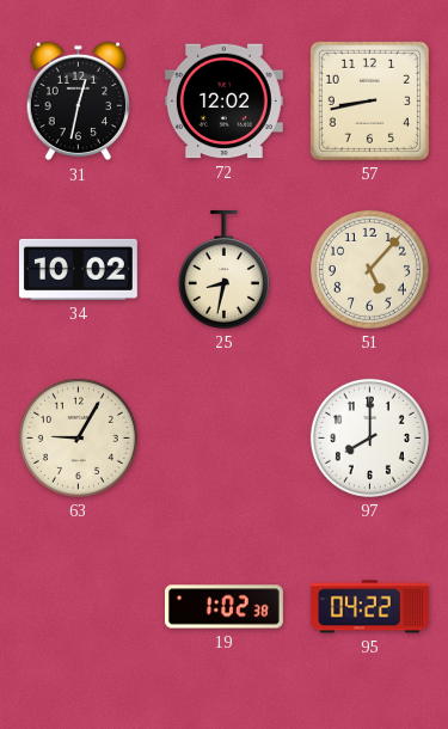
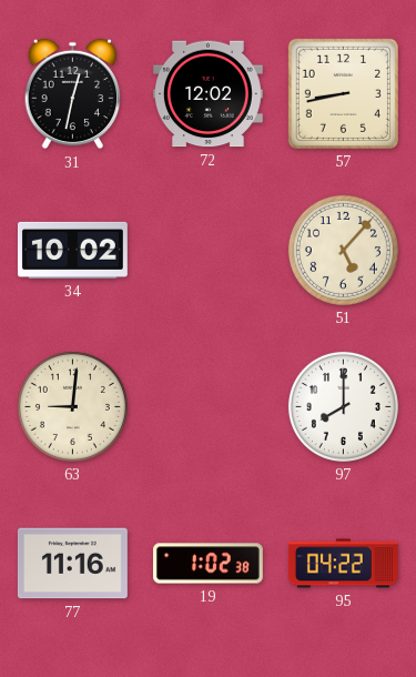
25: 8:32 -> none (223, 269)
63: 9:05 -> 9:01 (72, 406)
77: none -> 11:16 (72, 564)
